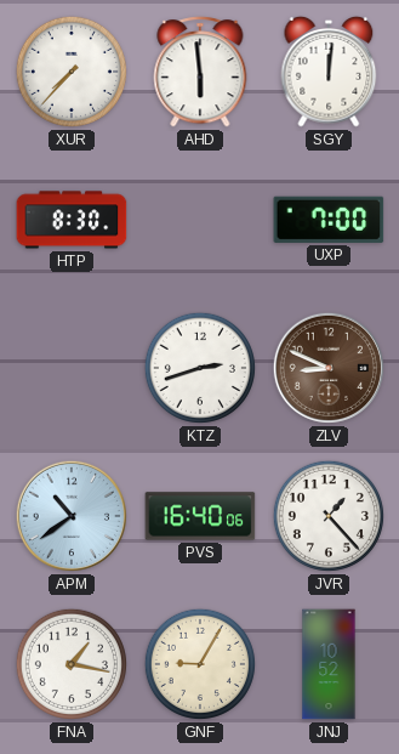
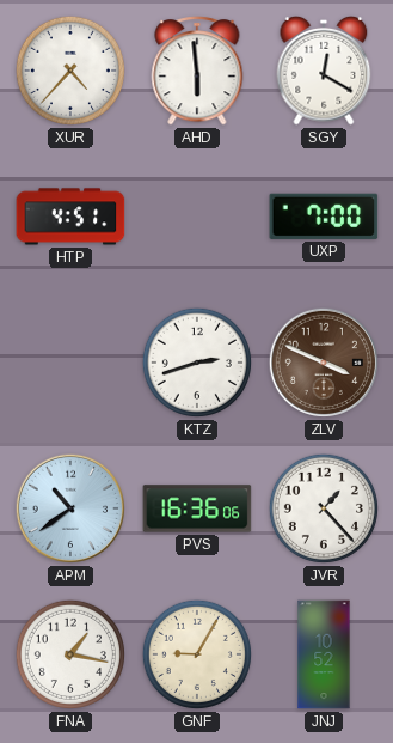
XUR: 7:37 -> 4:37 (70, 71)
SGY: 12:01 -> 12:20 (324, 71)
HTP: 8:30 -> 4:51 (70, 217)
ZLV: 8:49 -> 3:49 (324, 363)
PVS: 16:40 -> 16:36 (197, 508)
